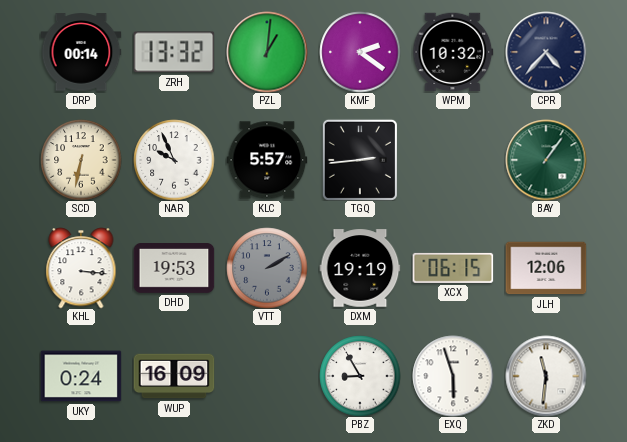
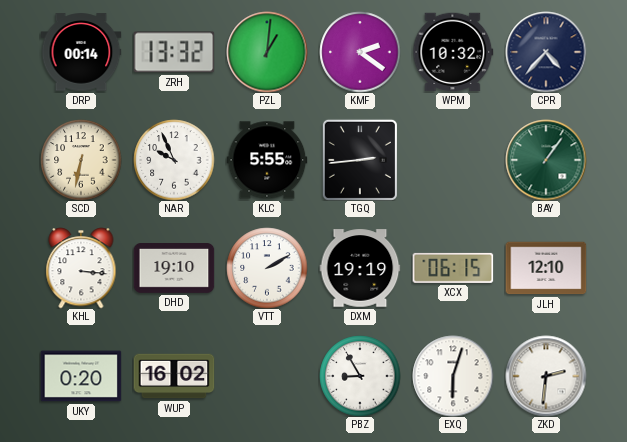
KLC: 5:57 -> 5:55 (267, 160)
DHD: 19:53 -> 19:10 (174, 269)
VTT dial: grey -> white (267, 268)
JLH: 12:06 -> 12:10 (546, 268)
UKY: 0:24 -> 0:20 (81, 376)
WUP: 16:09 -> 16:02 (174, 376)
EXQ: 5:57 -> 6:03 (453, 376)
ZKD: 11:31 -> 2:31 (546, 376)
